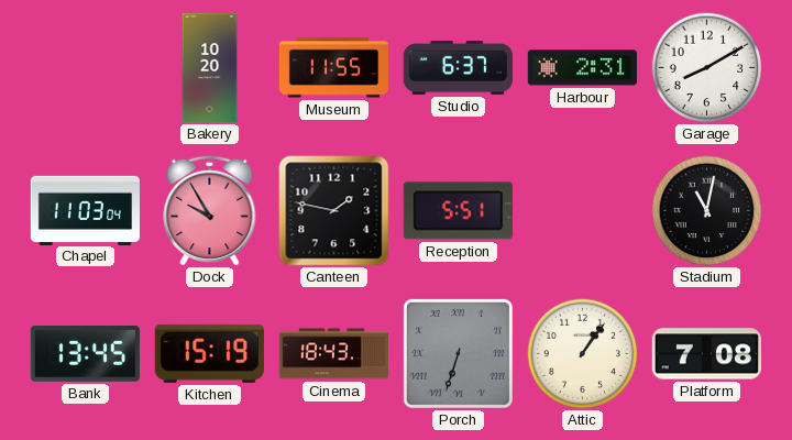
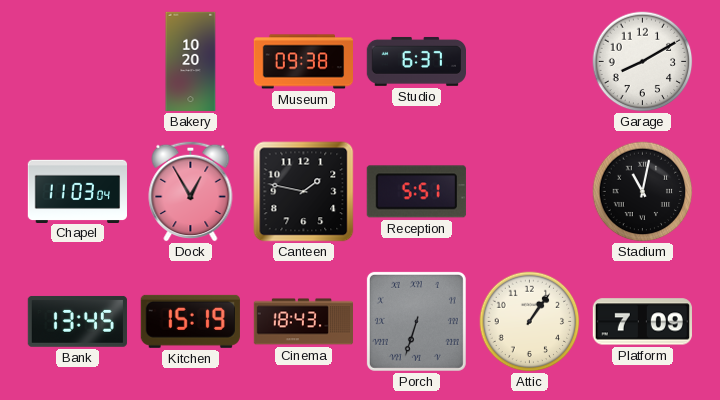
Museum: 11:55 -> 09:38 (303, 62)
Harbour: 2:31 -> none (582, 68)
Dock: 9:55 -> 12:55 (191, 191)
Platform: 7:08 -> 7:09 (642, 322)
